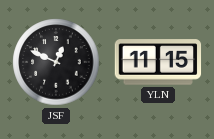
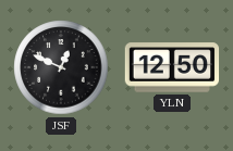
YLN: 11:15 -> 12:50 (172, 67)
